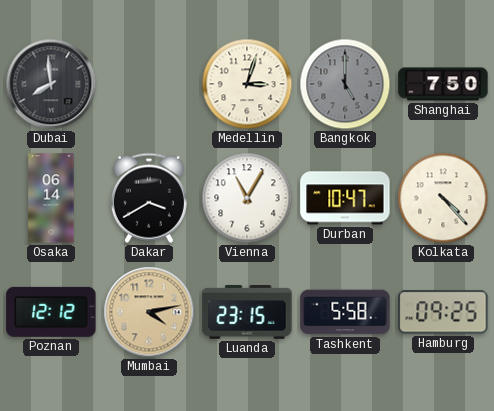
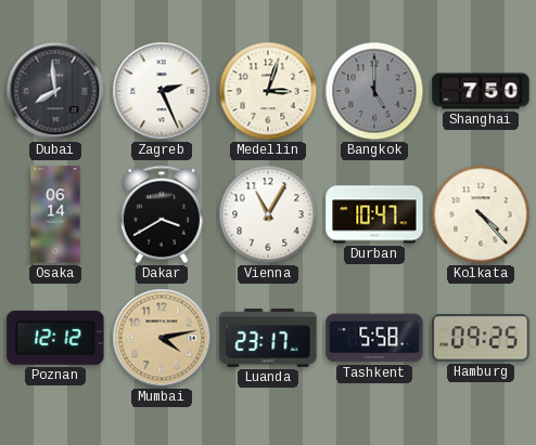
Zagreb: none -> 2:26 (162, 91)
Luanda: 23:15 -> 23:17 (268, 339)
